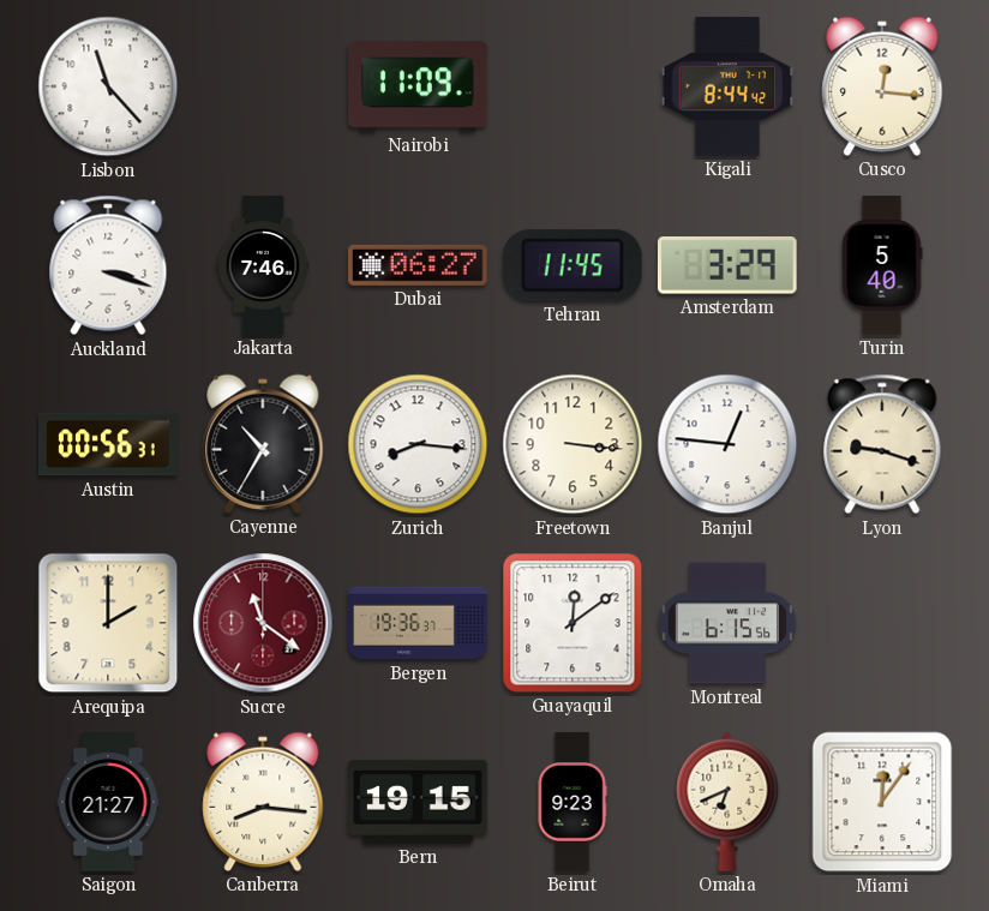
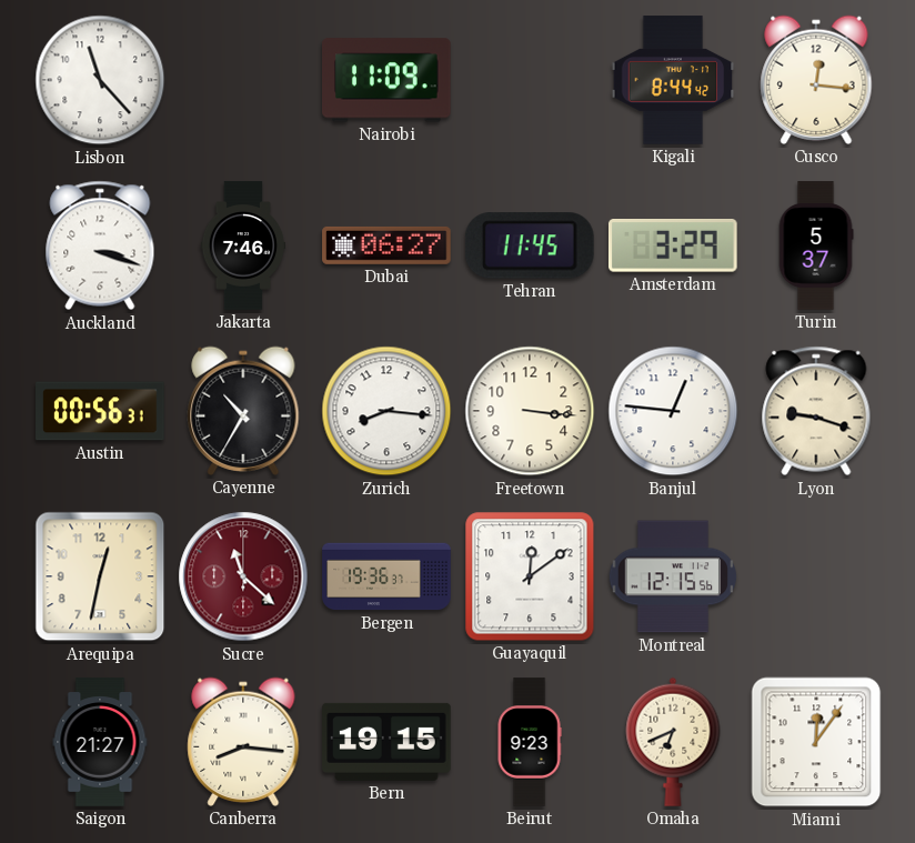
Turin: 5:40 -> 5:37 (816, 245)
Arequipa: 2:00 -> 12:32 (100, 576)
Sucre: 11:21 -> 11:22 (243, 576)
Montreal: 6:15 -> 12:15 (672, 576)
